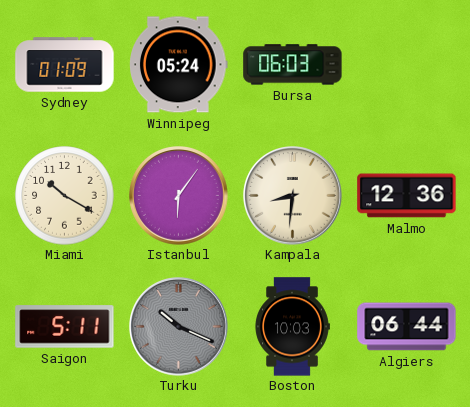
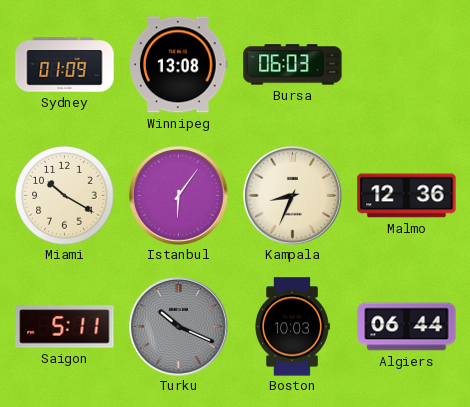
Winnipeg: 05:24 -> 13:08 (179, 65)
Kampala: 8:31 -> 8:34 (293, 196)
